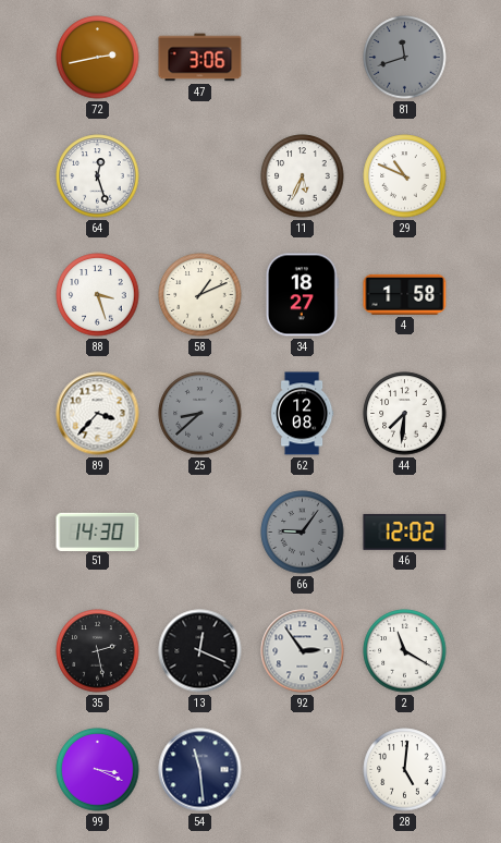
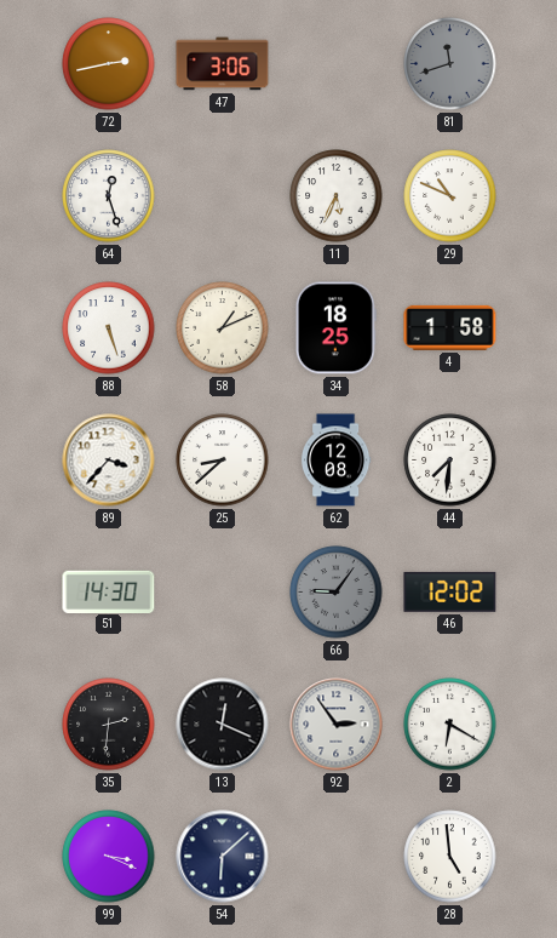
88: 3:27 -> 5:27 (109, 328)
34: 18:27 -> 18:25 (335, 328)
25 dial: grey -> white (223, 461)
35: 2:28 -> 2:31 (109, 725)
2: 11:20 -> 6:20 (450, 725)
54: 11:29 -> 6:08 (223, 857)
28: 5:01 -> 4:59 (450, 857)
